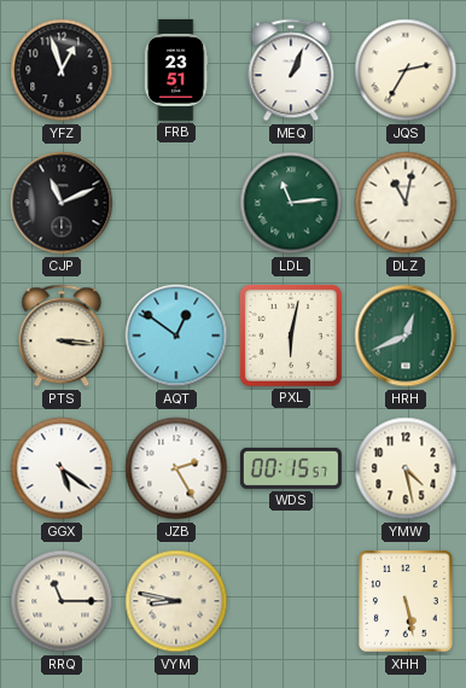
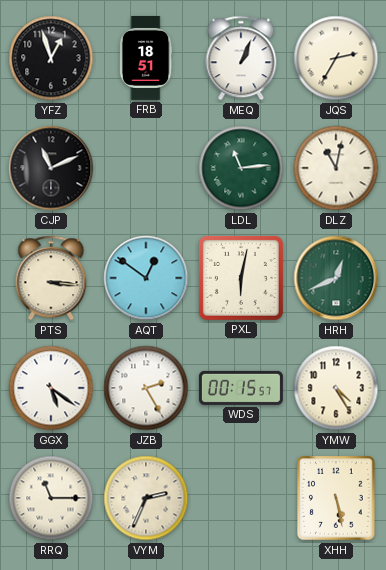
FRB: 23:51 -> 18:51 (146, 58)
YMW: 4:28 -> 4:25 (336, 388)
VYM: 8:47 -> 2:34 (146, 498)
